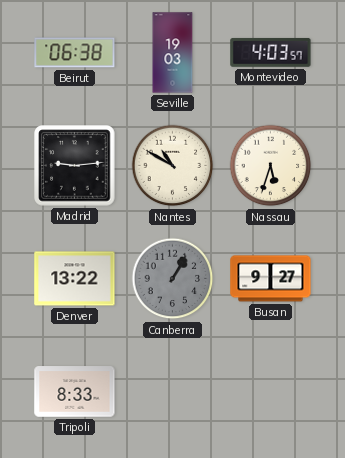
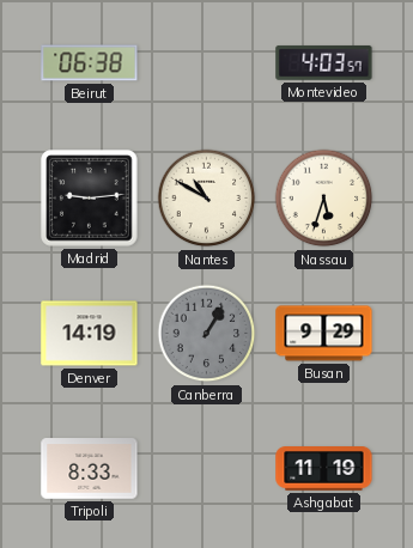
Seville: 19:03 -> none (173, 53)
Denver: 13:22 -> 14:19 (90, 334)
Busan: 9:27 -> 9:29 (324, 334)
Ashgabat: none -> 11:19 (324, 469)
